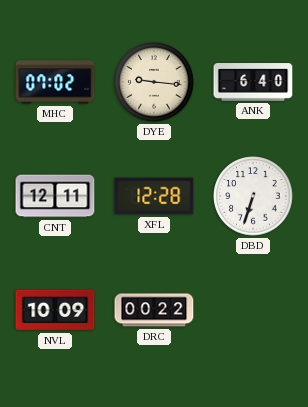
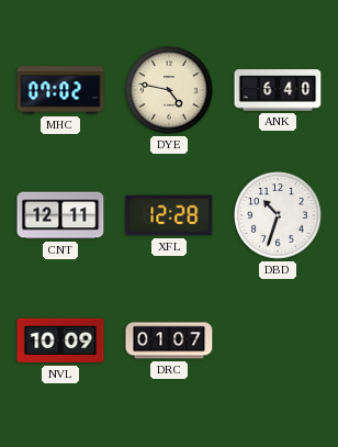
DYE: 9:16 -> 4:47 (169, 90)
DBD: 6:33 -> 10:33 (278, 215)
DRC: 00:22 -> 01:07 (169, 340)
